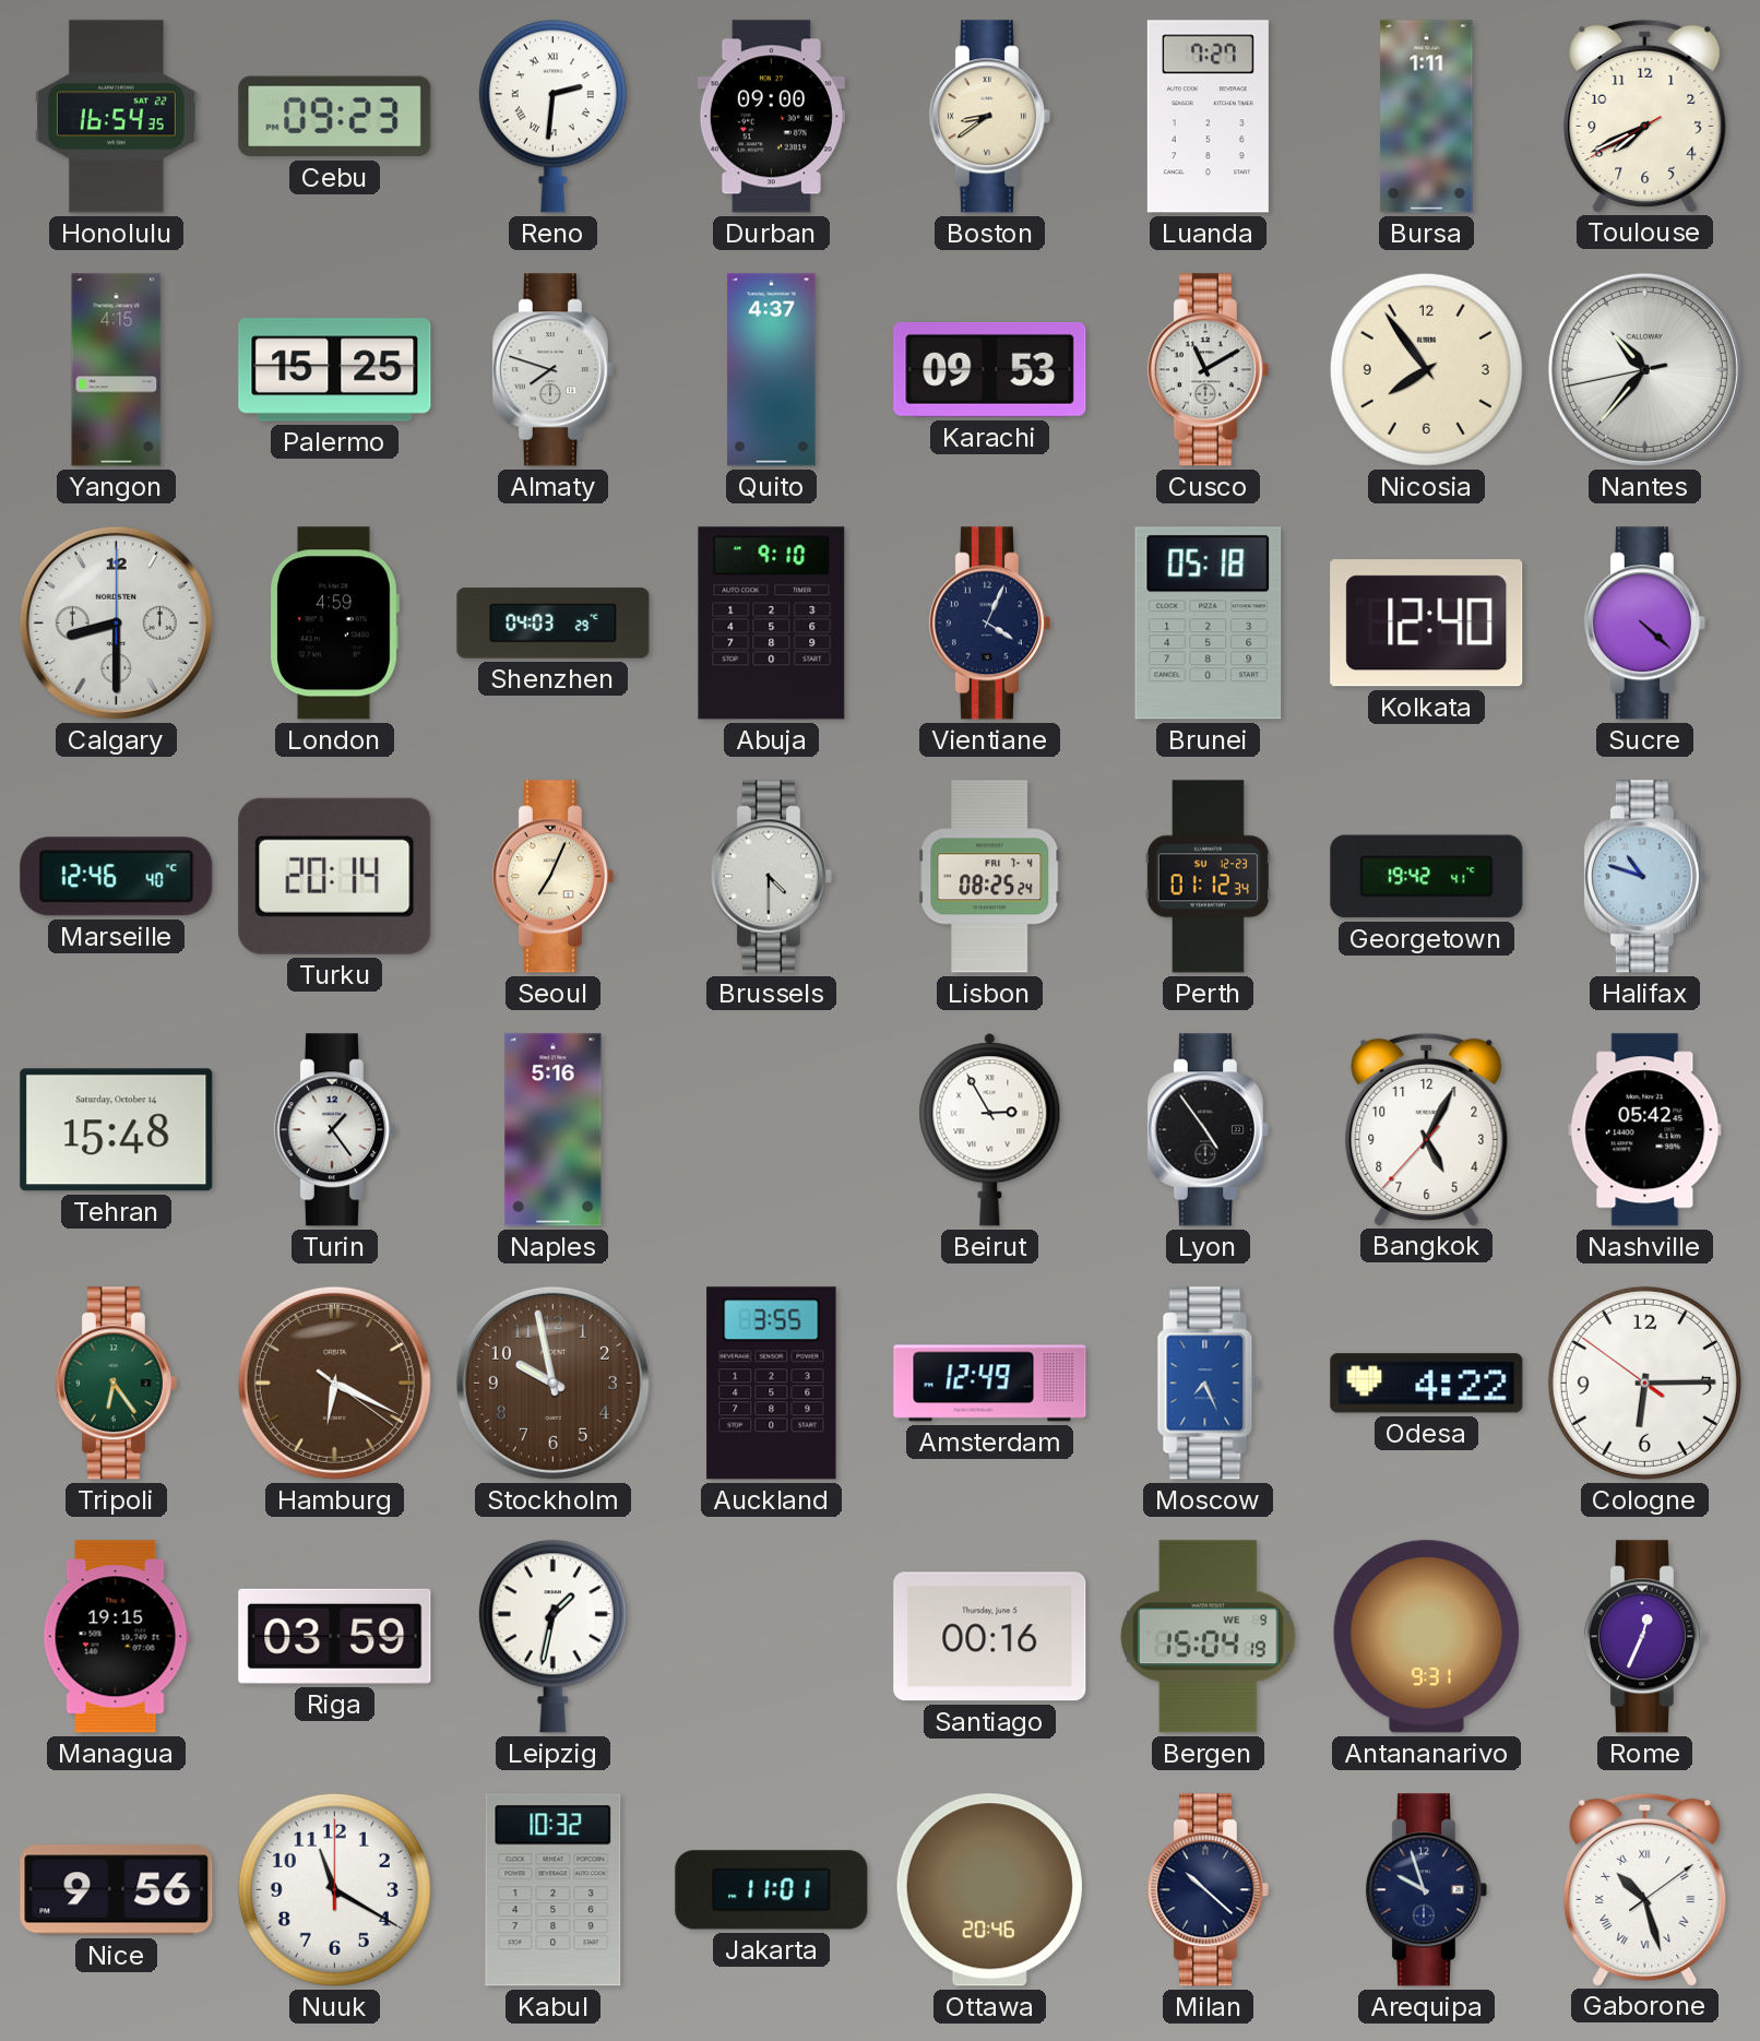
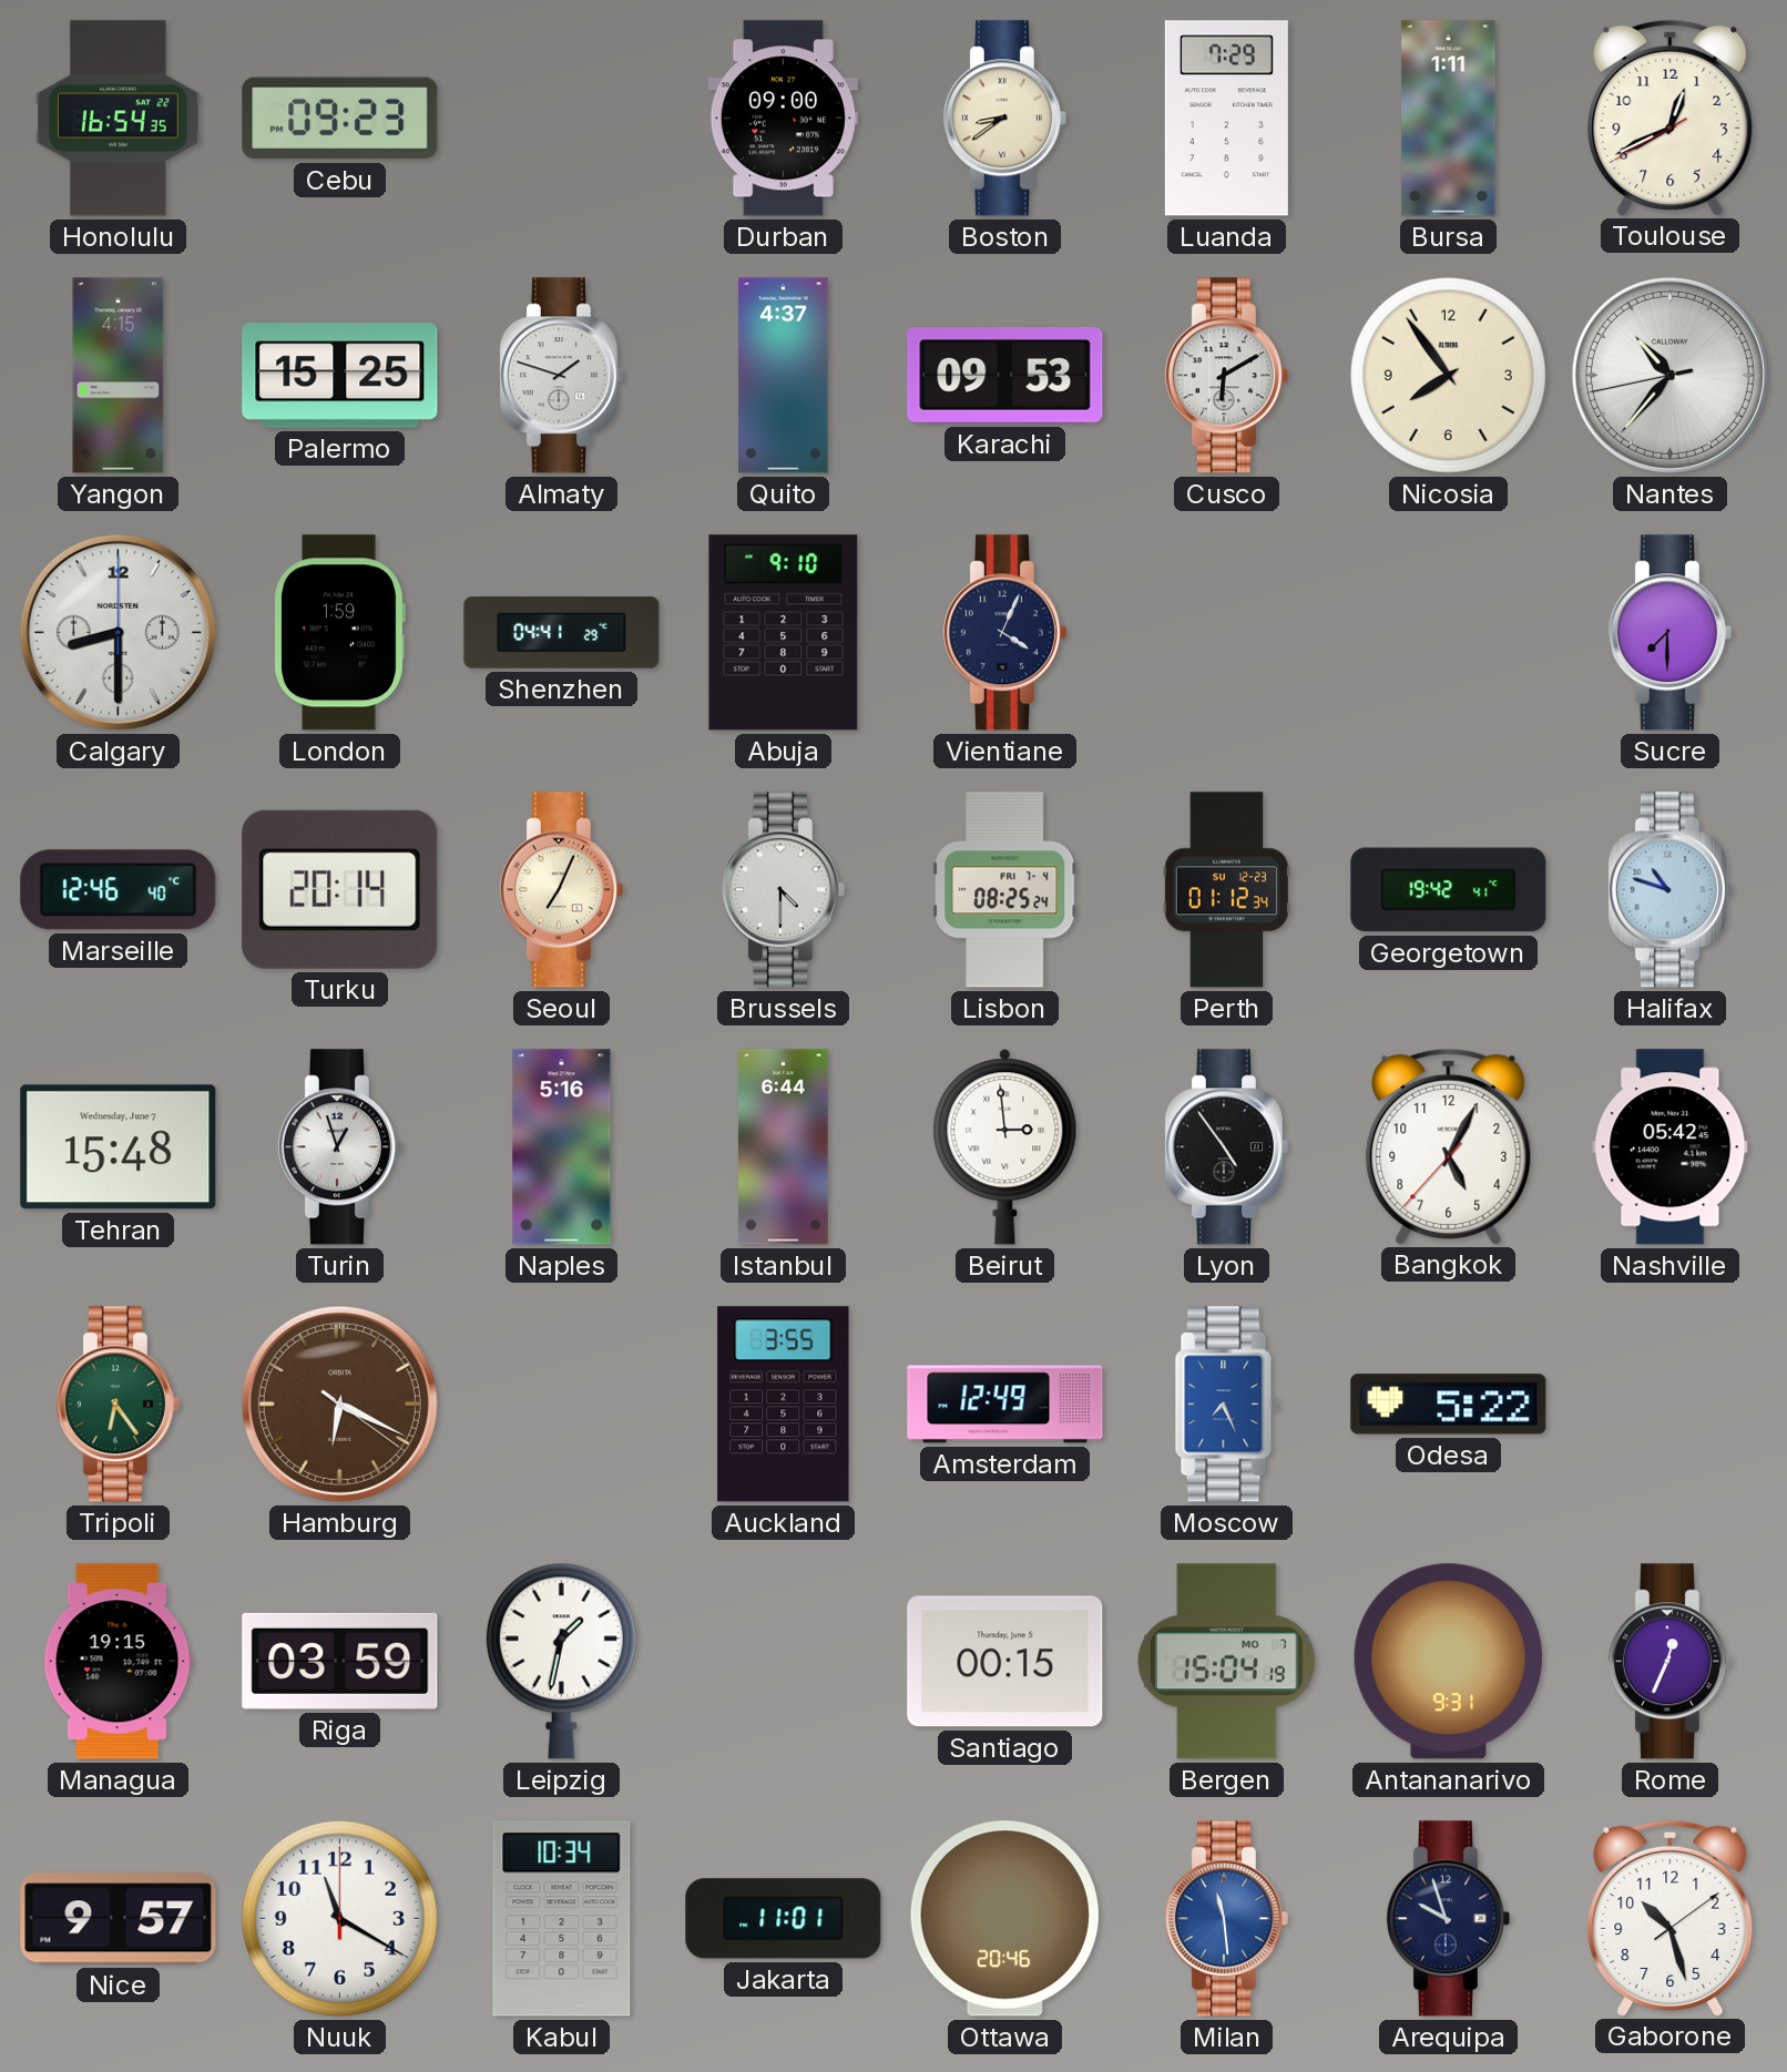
Reno: 2:31 -> none (552, 116)
Luanda: 7:27 -> 7:29 (1226, 119)
Toulouse: 7:40 -> 12:40 (1671, 118)
Almaty: 7:48 -> 1:48 (561, 376)
Cusco: 11:10 -> 6:10 (1226, 376)
London: 4:59 -> 1:59 (339, 633)
Shenzhen: 04:03 -> 04:41 (562, 633)
Brunei: 05:18 -> none (1209, 624)
Kolkata: 12:40 -> none (1427, 624)
Sucre: 4:22 -> 7:30 (1669, 633)
Tehran date: Saturday, October 14 -> Wednesday, June 7 (119, 1147)
Turin: 1:24 -> 12:57 (339, 1147)
Istanbul: none -> 6:44 (784, 1147)
Beirut: 2:55 -> 2:59 (1005, 1147)
Stockholm: 9:58 -> none (552, 1383)
Odesa: 4:22 -> 5:22 (1449, 1405)
Cologne: 6:14 -> none (1644, 1383)
Santiago: 00:16 -> 00:15 (1005, 1662)
Bergen date: WE 9 -> MO 7 (1226, 1662)
Nice: 9:56 -> 9:57 (119, 1919)
Kabul: 10:32 -> 10:34 (562, 1919)
Milan: 10:22 -> 11:29 (1226, 1919)
Milan dial: navy -> blue (1226, 1919)
Gaborone numerals: Roman -> Arabic (1671, 1918)
